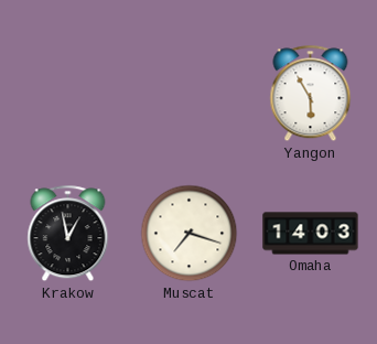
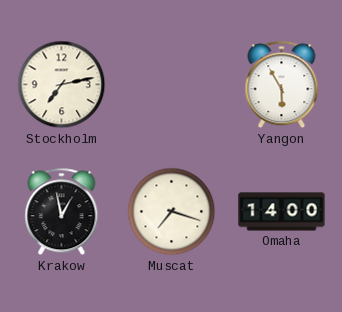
Stockholm: none -> 7:13 (62, 85)
Omaha: 14:03 -> 14:00 (282, 212)
